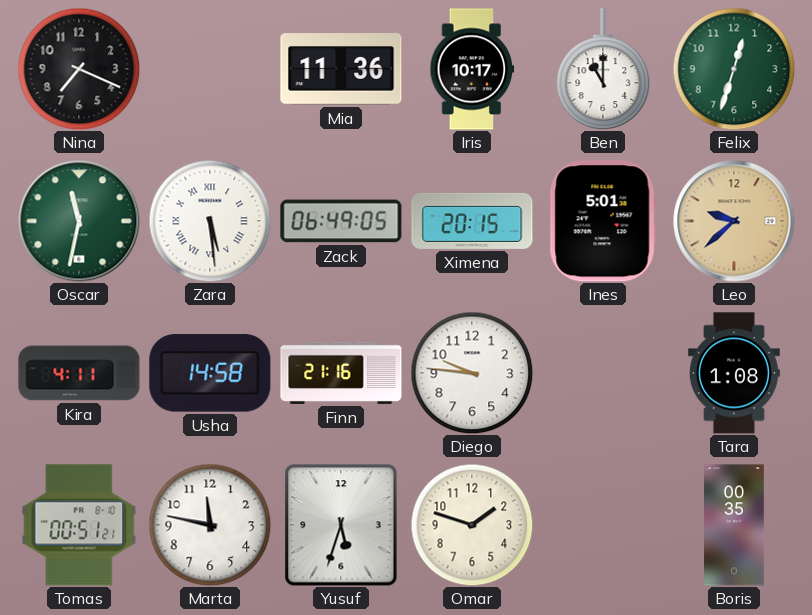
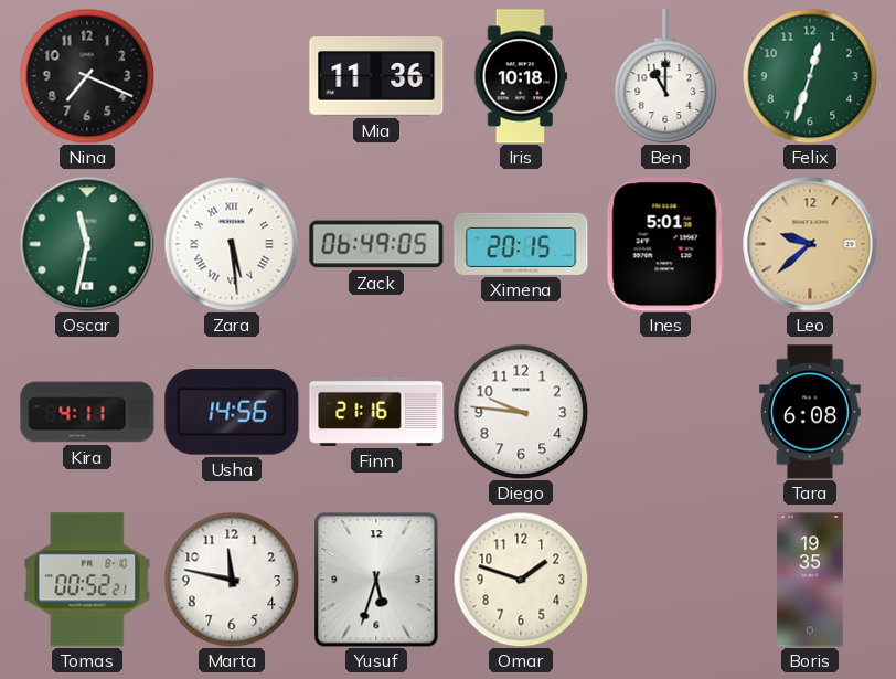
Iris: 10:17 -> 10:18 (521, 76)
Usha: 14:58 -> 14:56 (232, 412)
Tara: 1:08 -> 6:08 (810, 412)
Tomas: 00:51 -> 00:52 (87, 580)
Boris: 00:35 -> 19:35 (810, 580)
